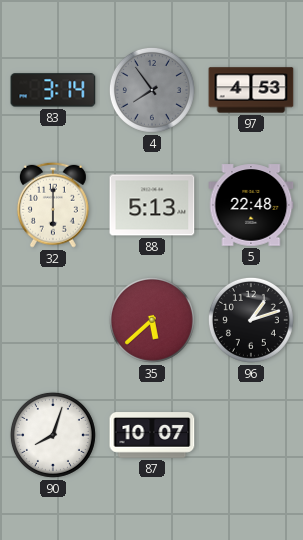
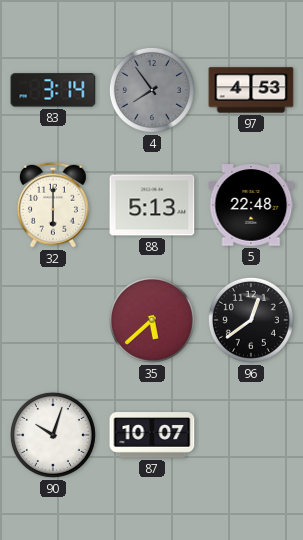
96: 1:12 -> 12:39 (251, 320)
90: 8:03 -> 10:03 (53, 435)
